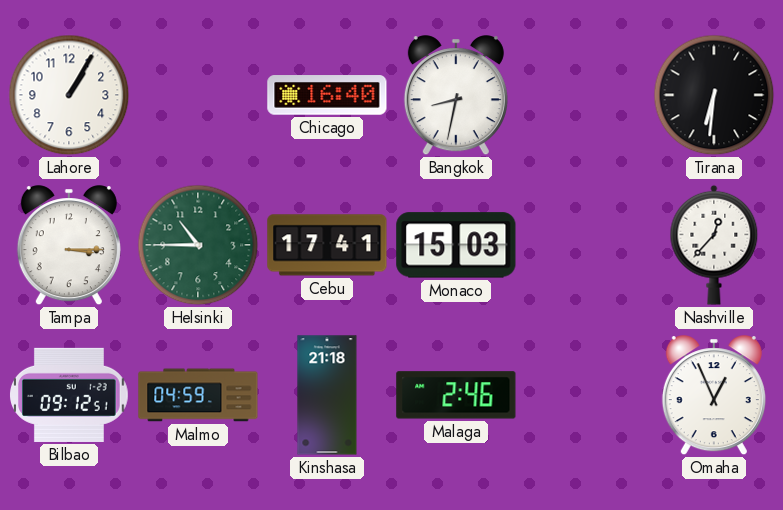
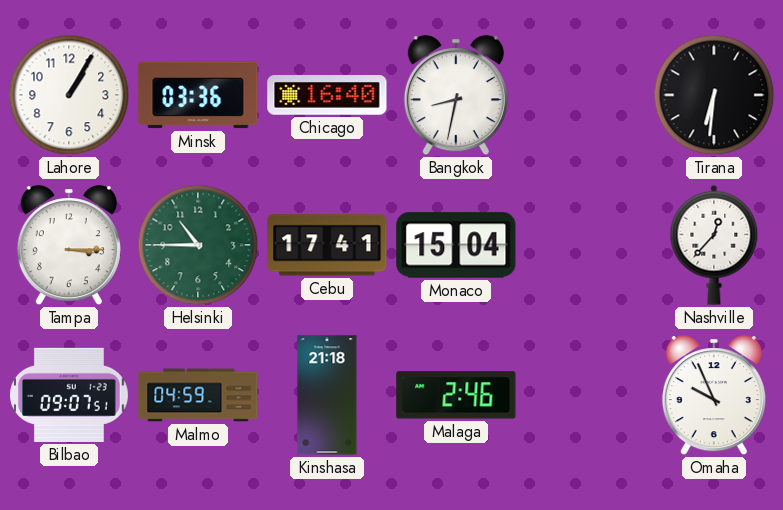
Minsk: none -> 03:36 (198, 95)
Monaco: 15:03 -> 15:04 (456, 245)
Bilbao: 09:12 -> 09:07 (70, 395)
Omaha: 12:56 -> 9:56 (714, 396)
